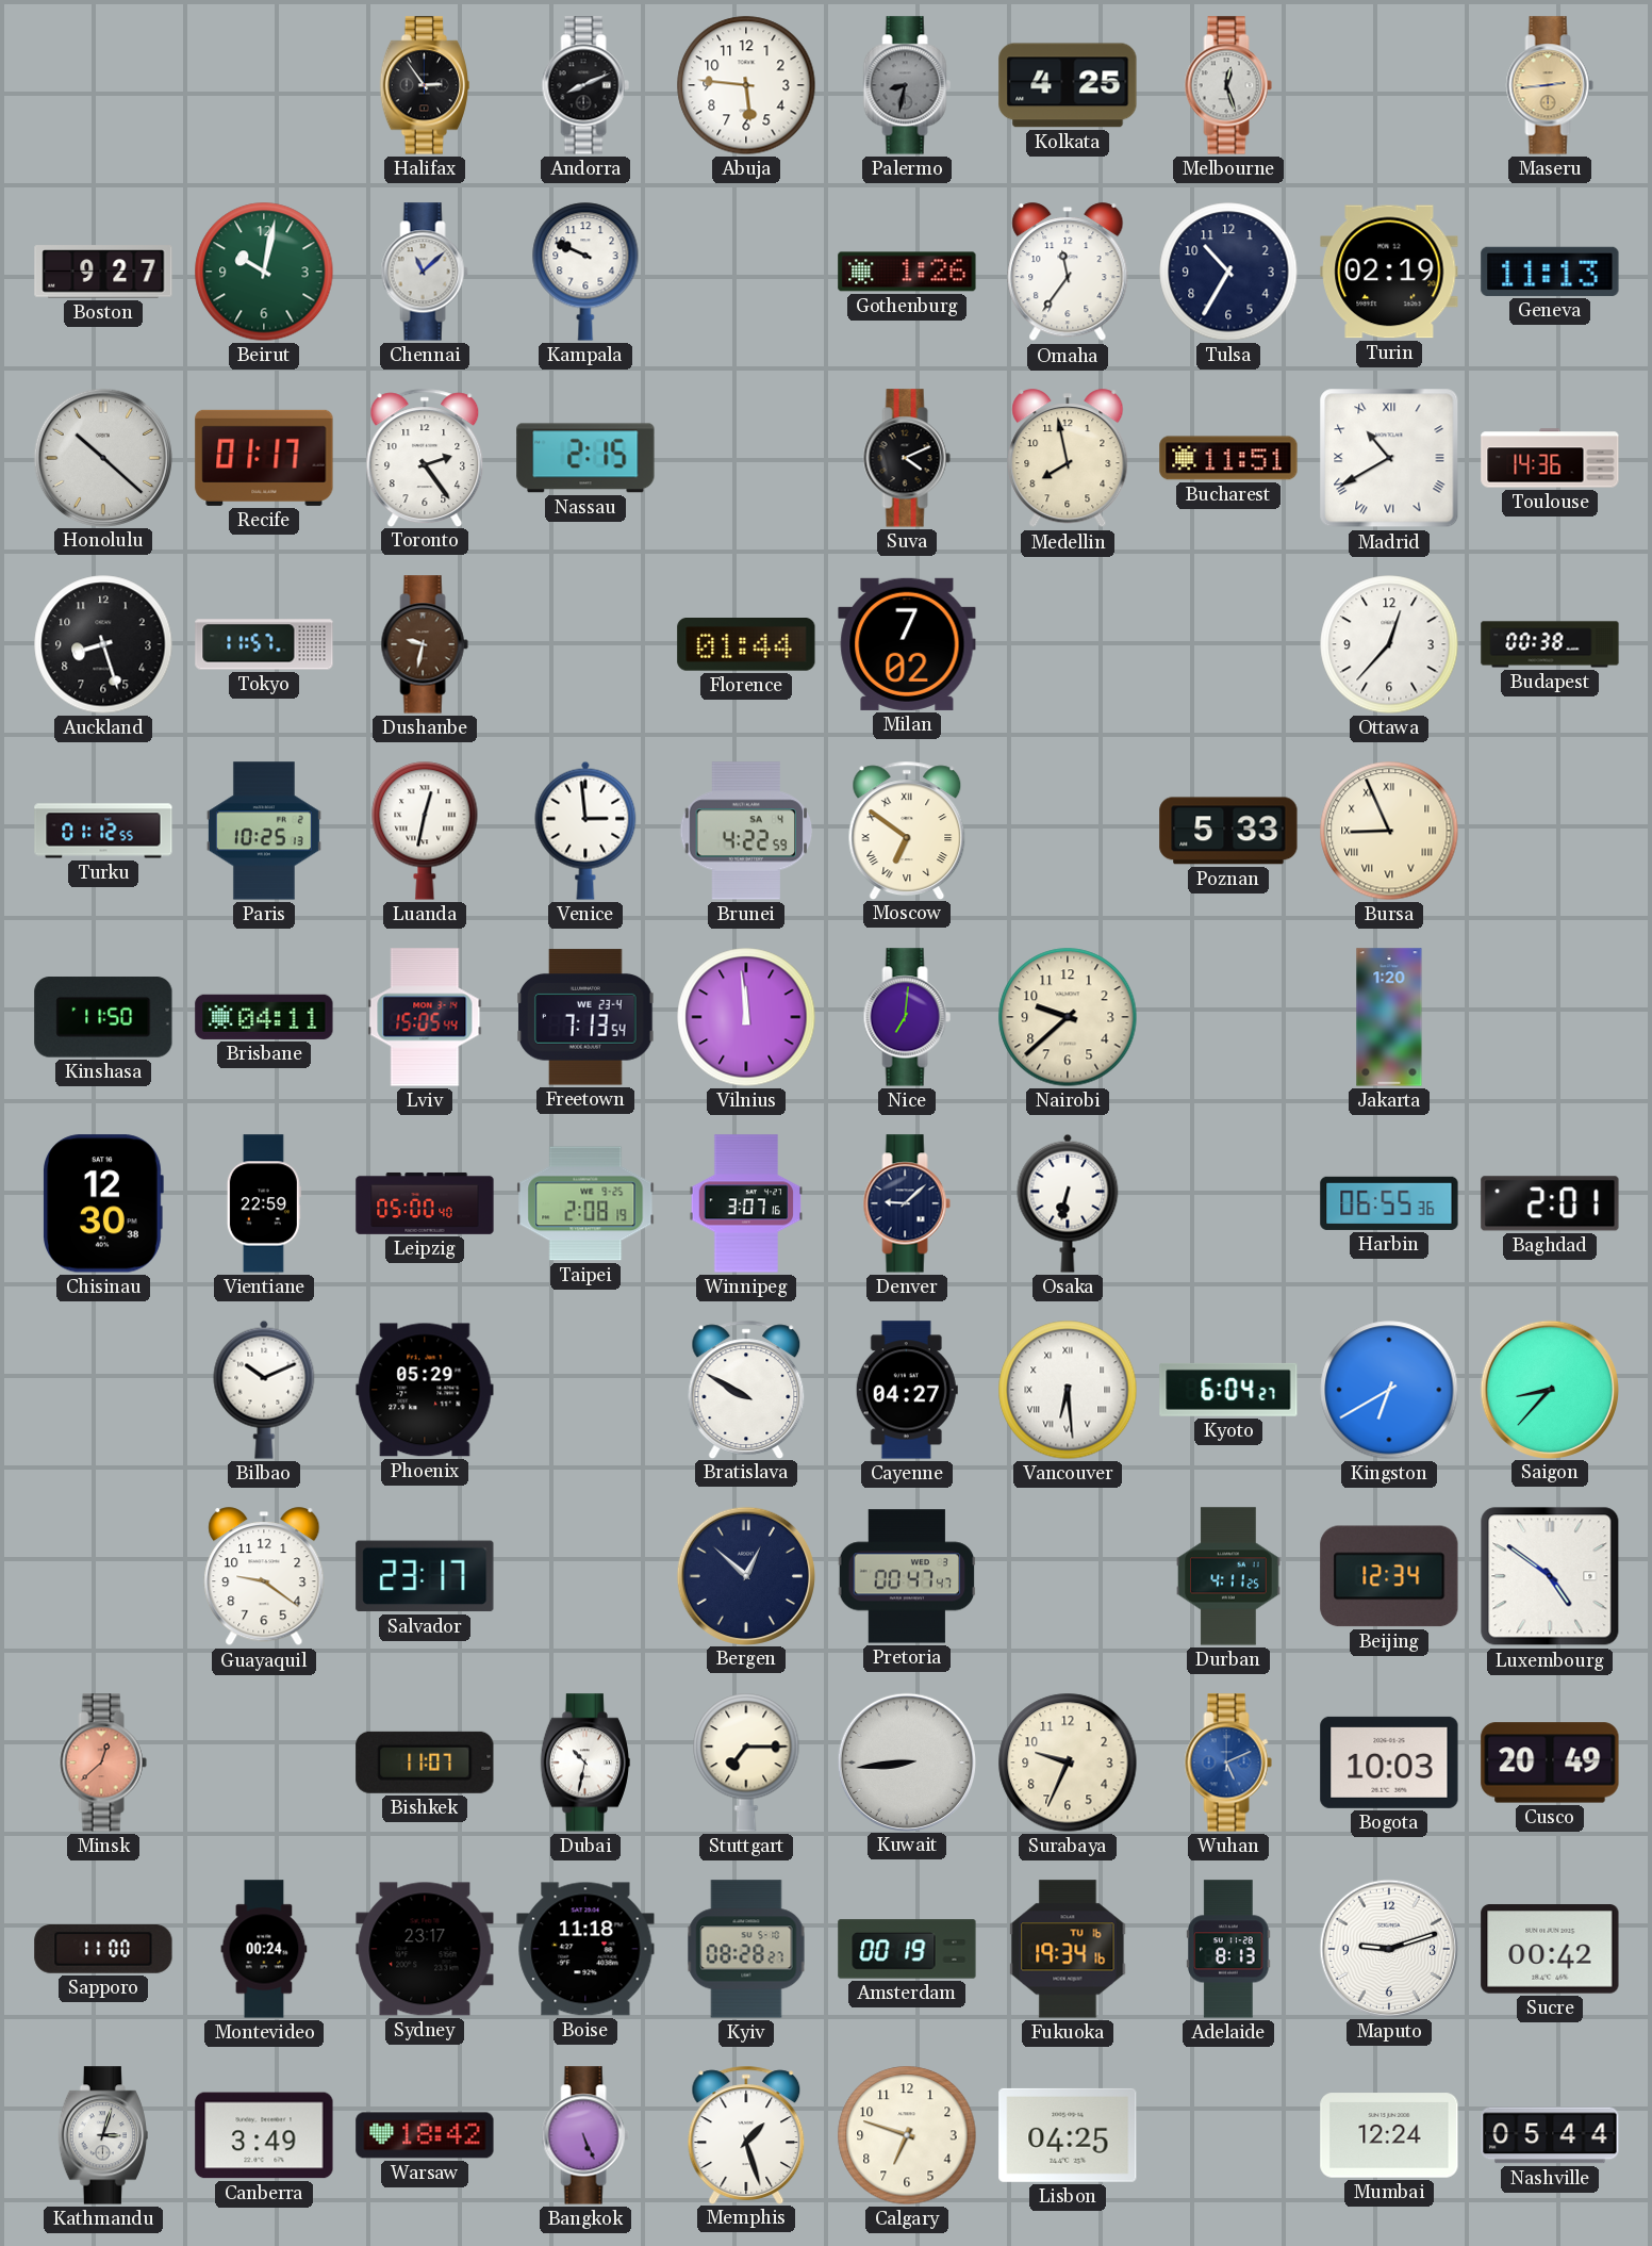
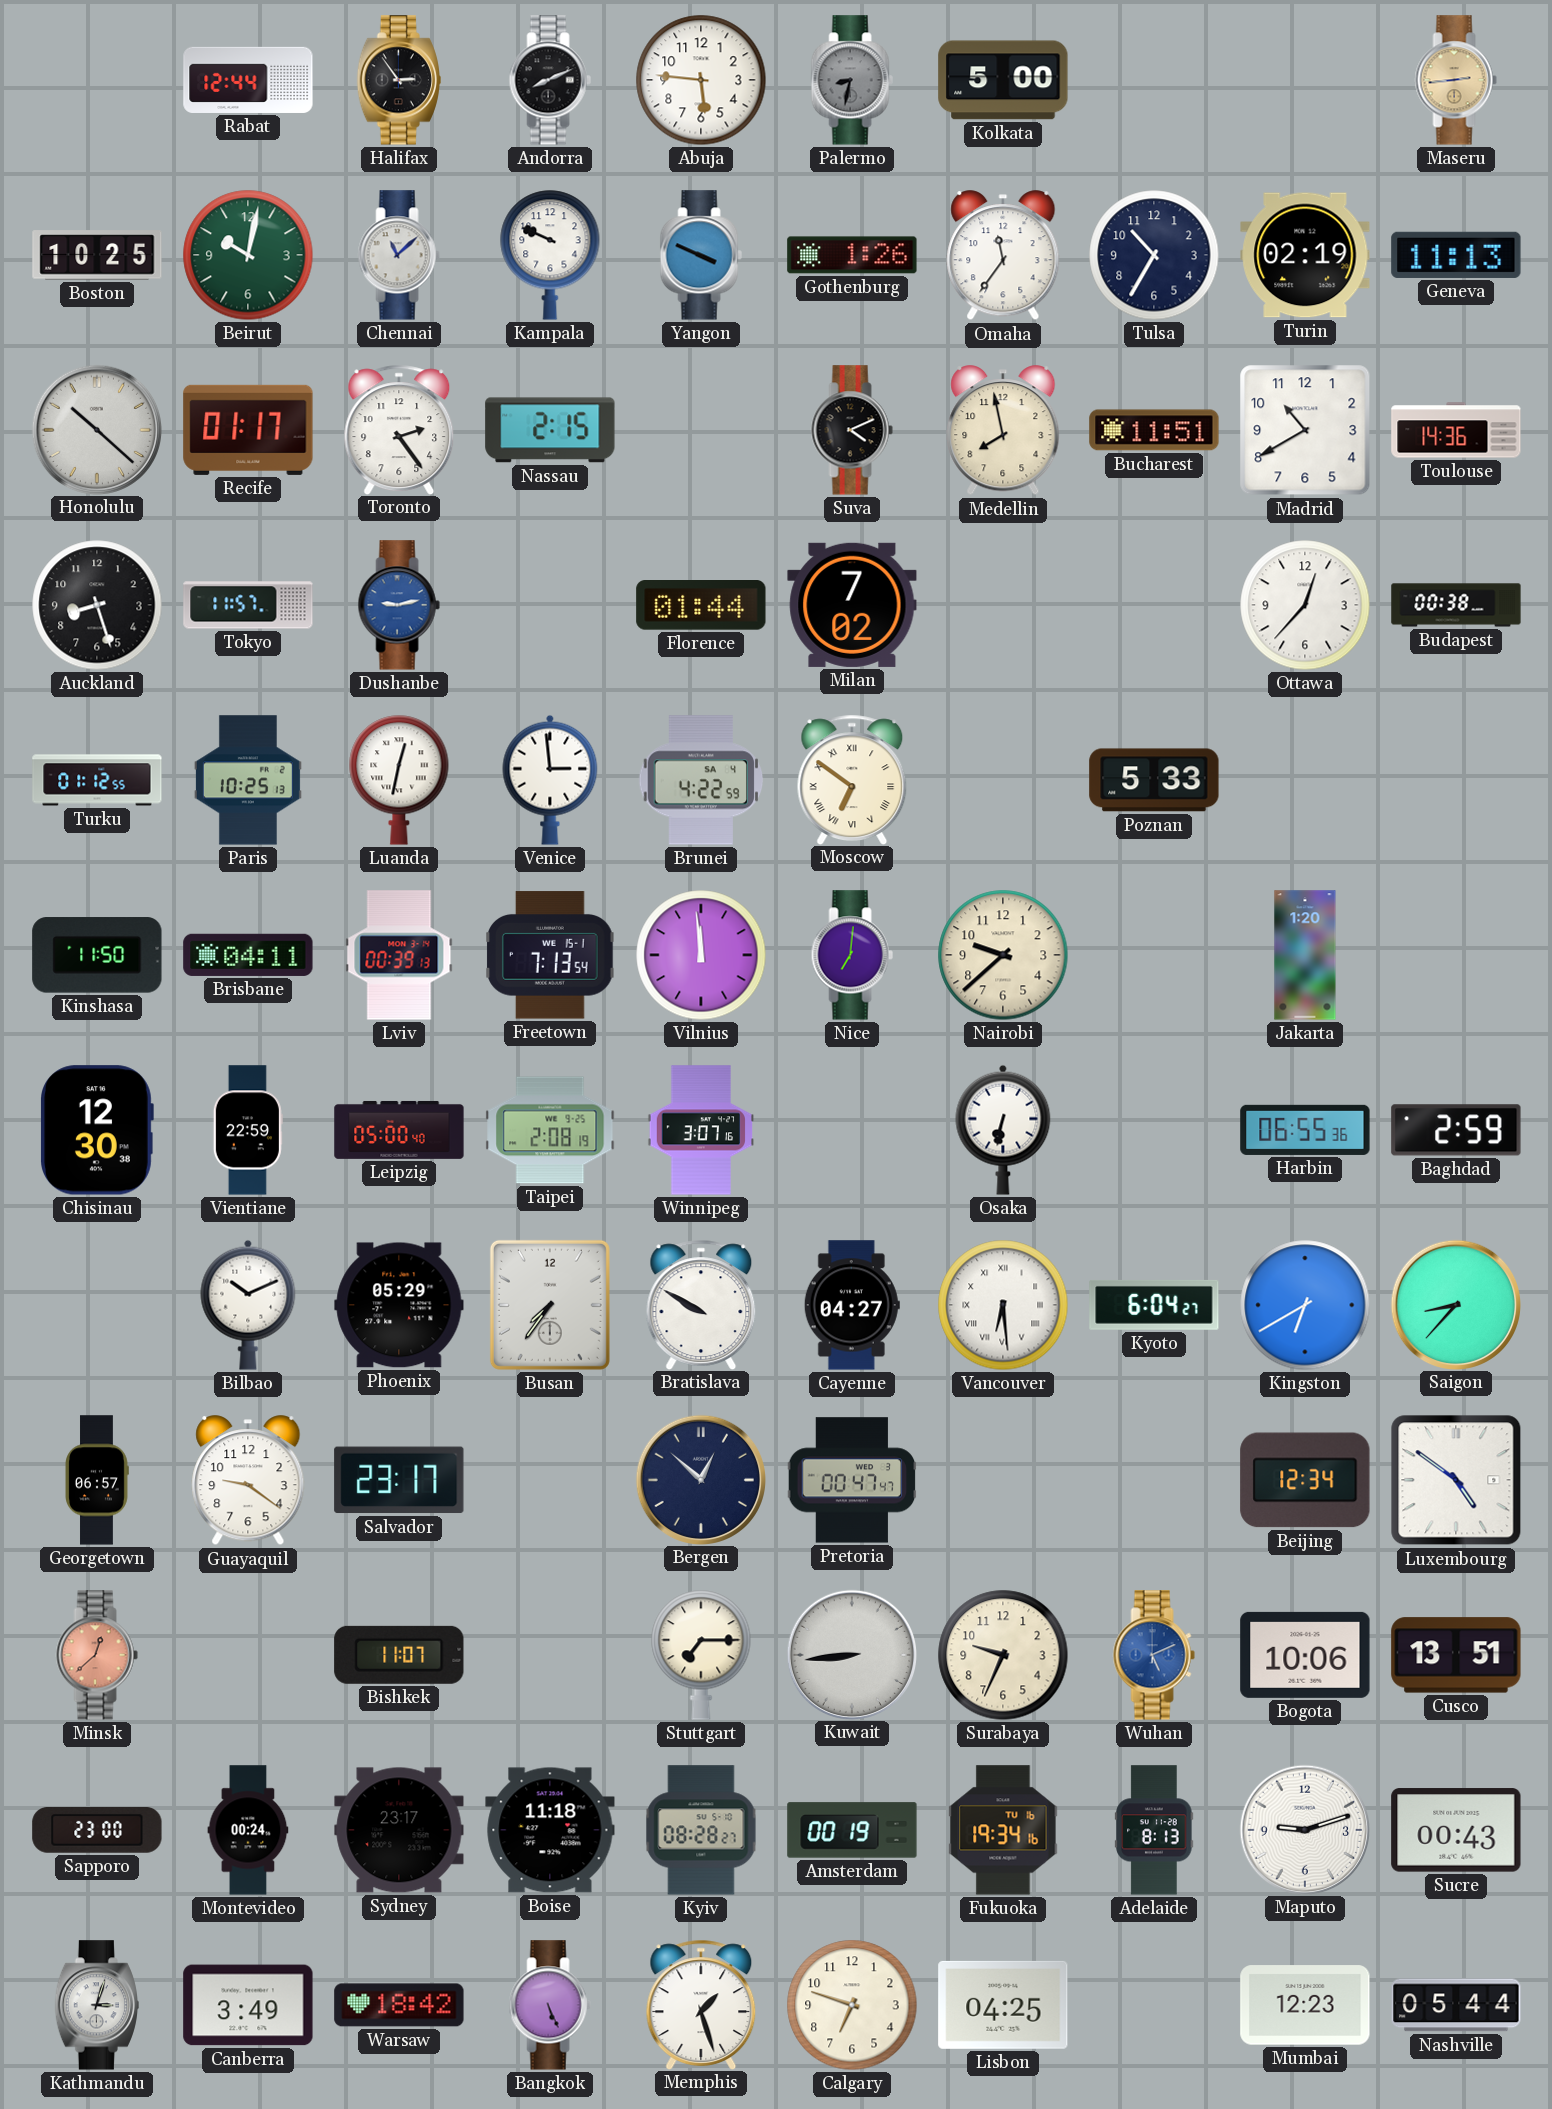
Rabat: none -> 12:44 (248, 80)
Kolkata: 4:25 -> 5:00 (1003, 80)
Melbourne: 12:27 -> none (1228, 85)
Boston: 9:27 -> 10:25 (97, 255)
Yangon: none -> 3:49 (701, 255)
Madrid numerals: Roman -> Arabic (1305, 430)
Dushanbe: 9:32 -> 9:13 (399, 605)
Dushanbe dial: brown -> blue (399, 605)
Bursa: 8:56 -> none (1389, 831)
Lviv: 15:05 -> 00:39 (399, 955)
Freetown date: WE 23-4 -> WE 15-1 (550, 955)
Denver: 9:08 -> none (907, 1203)
Baghdad: 2:01 -> 2:59 (1456, 1130)
Busan: none -> 7:36 (550, 1305)
Georgetown: none -> 06:57 (97, 1480)
Durban: 4:11 -> none (1228, 1576)
Dubai: 10:32 -> none (585, 1763)
Bogota: 10:03 -> 10:06 (1305, 1655)
Cusco: 20:49 -> 13:51 (1456, 1655)
Sapporo: 11:00 -> 23:00 (97, 1831)
Sucre: 00:42 -> 00:43 (1456, 1830)
Mumbai: 12:24 -> 12:23 (1305, 2005)
